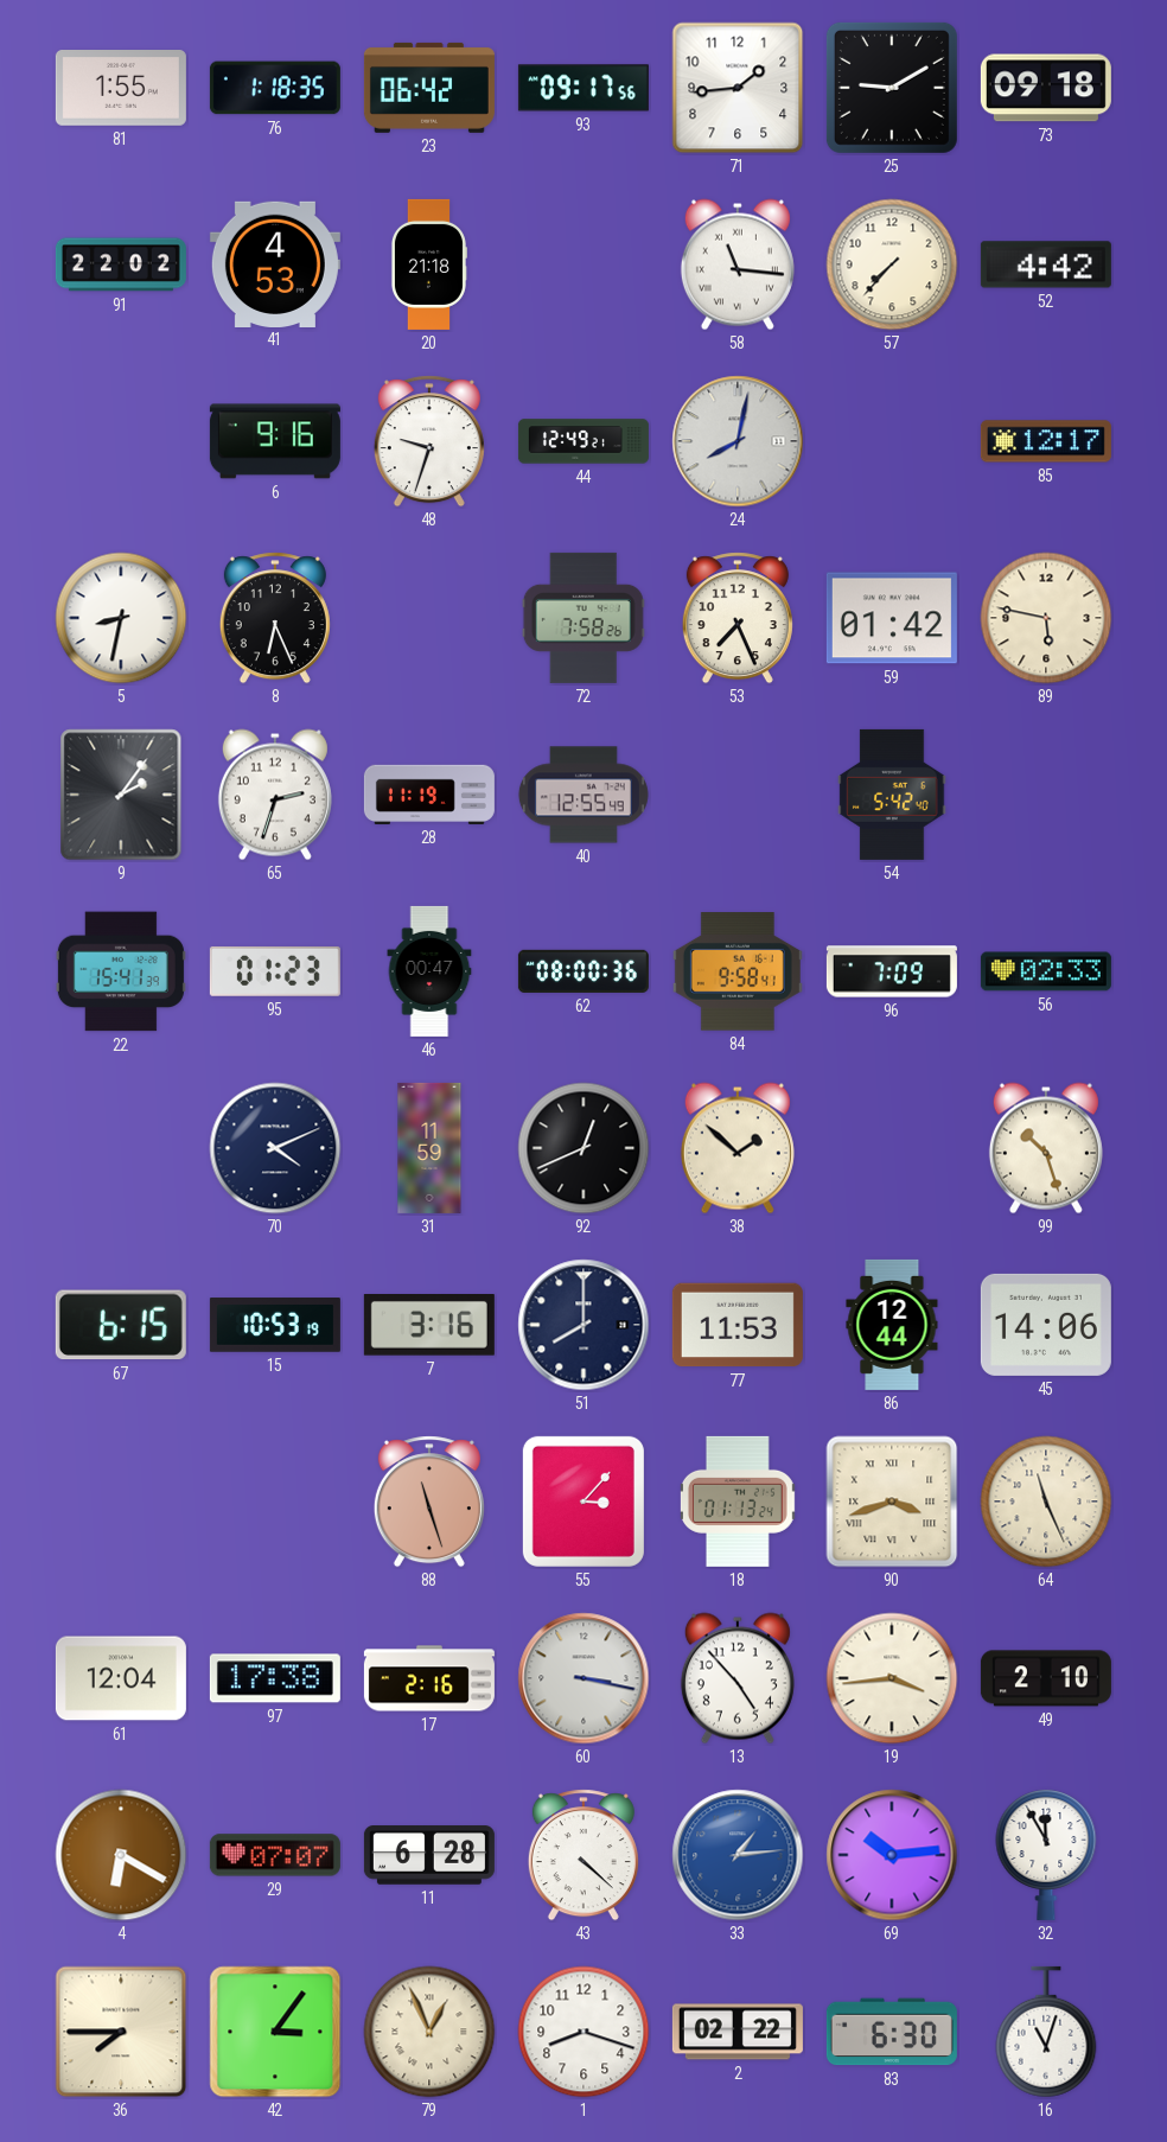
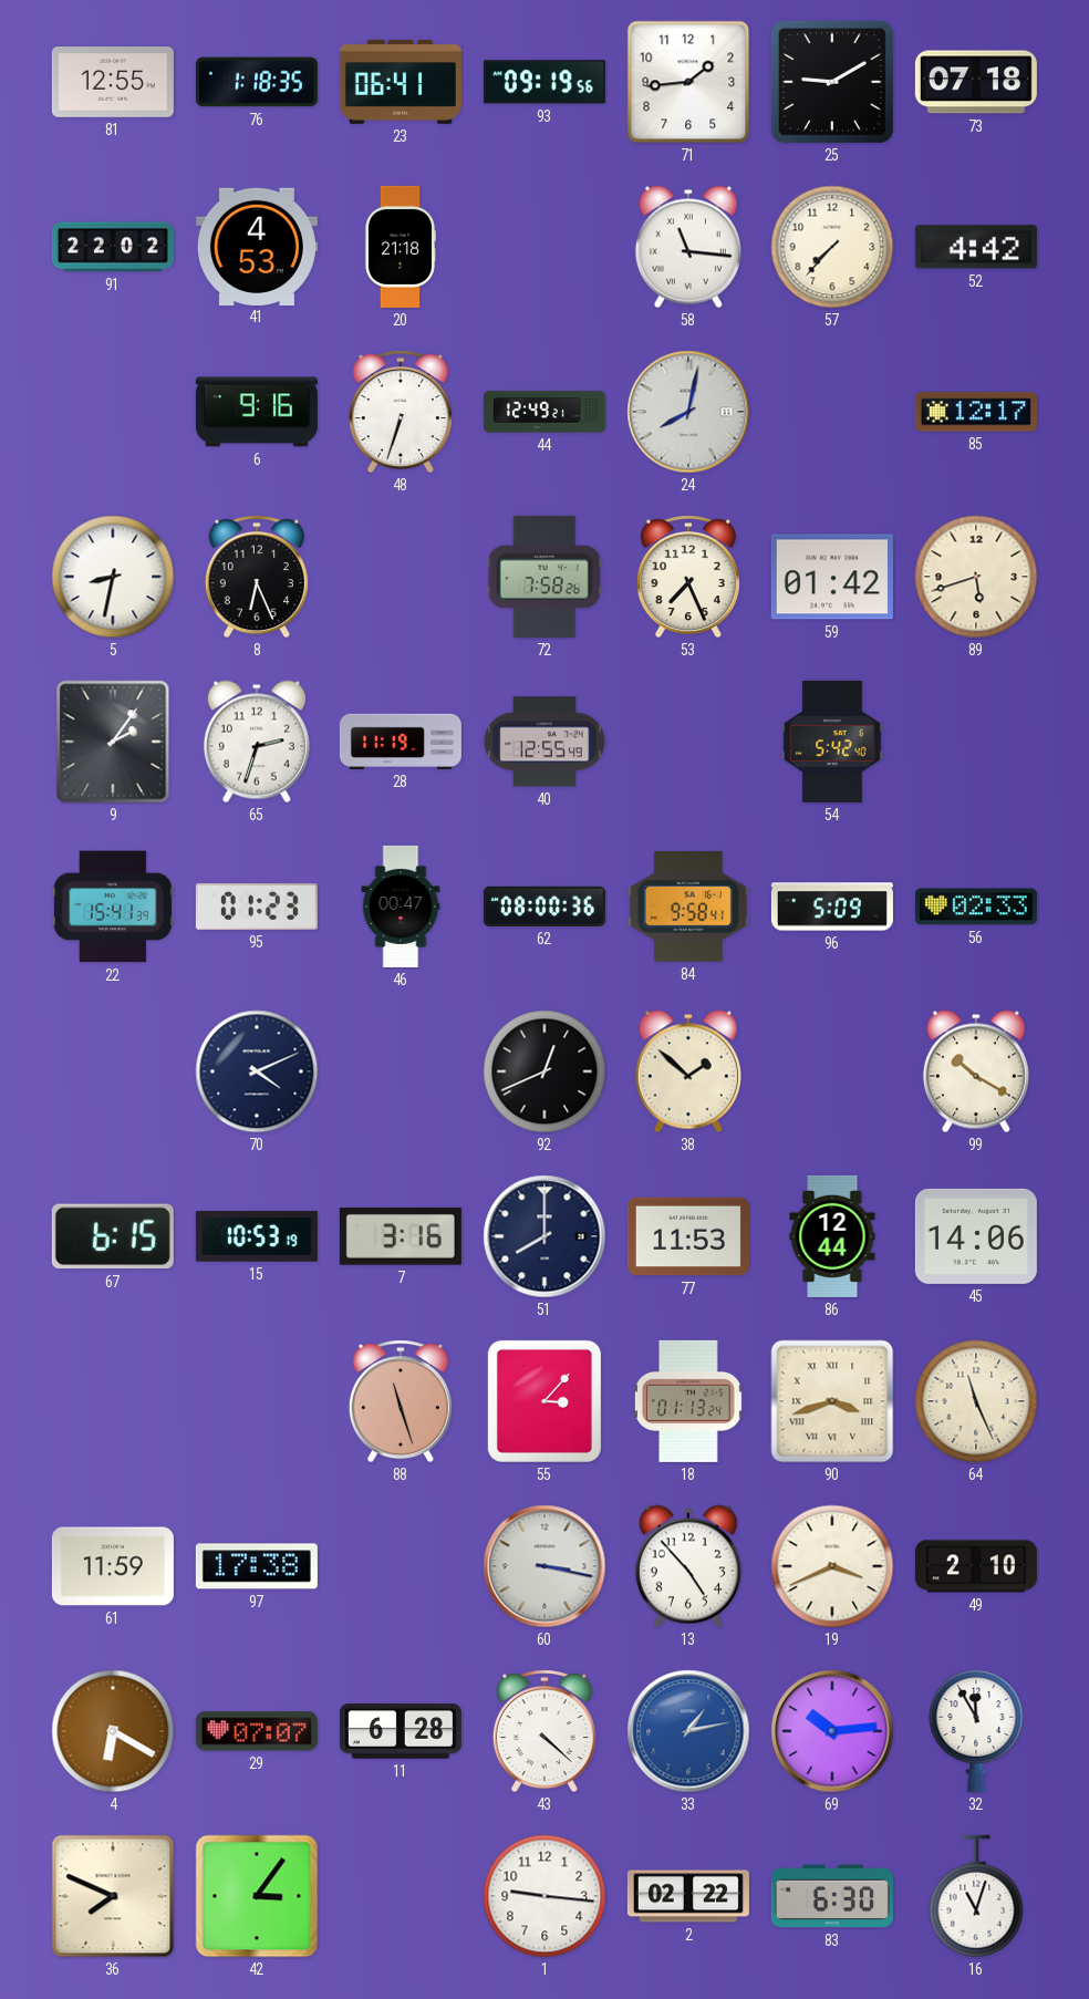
81: 1:55 -> 12:55 (113, 83)
23: 06:42 -> 06:41 (401, 82)
93: 09:17 -> 09:19 (544, 82)
73: 09:18 -> 07:18 (976, 82)
48: 9:33 -> 6:33 (401, 412)
89: 5:47 -> 5:42 (976, 577)
96: 7:09 -> 5:09 (832, 907)
31: 11:59 -> none (429, 1148)
99: 10:27 -> 10:20 (976, 1071)
61: 12:04 -> 11:59 (113, 1566)
17: 2:16 -> none (429, 1678)
19: 3:44 -> 3:41 (832, 1566)
33: 1:14 -> 1:13 (688, 1731)
36: 7:45 -> 7:49 (113, 1896)
79: 12:56 -> none (429, 2032)
1: 8:18 -> 9:16 (544, 1896)
